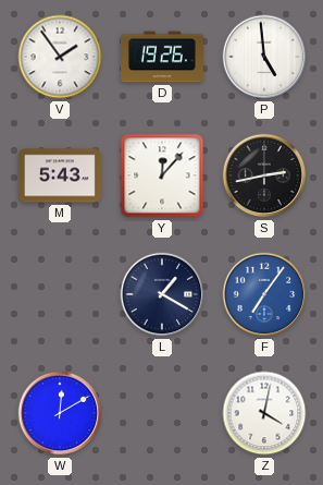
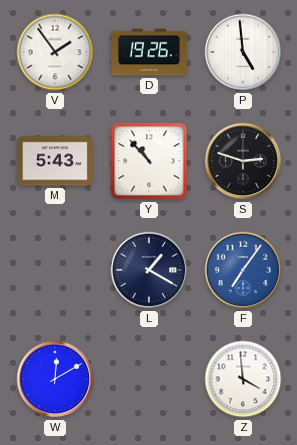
Y: 12:07 -> 10:53 (149, 161)
S: 2:43 -> 2:48 (243, 161)
Z: 4:02 -> 3:59 (243, 379)
